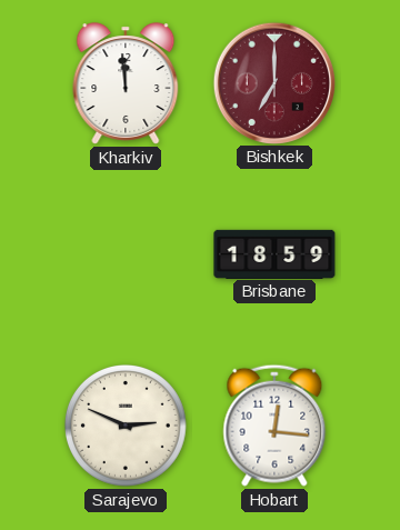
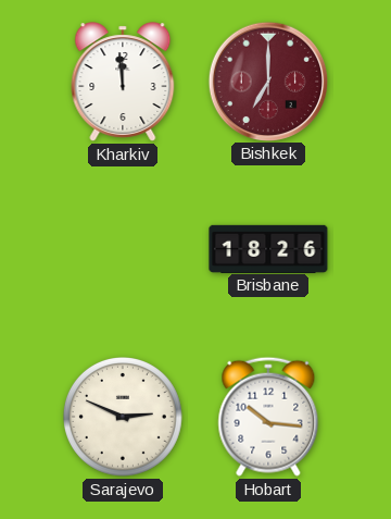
Brisbane: 18:59 -> 18:26 (268, 248)
Hobart: 12:16 -> 10:16 (268, 417)
